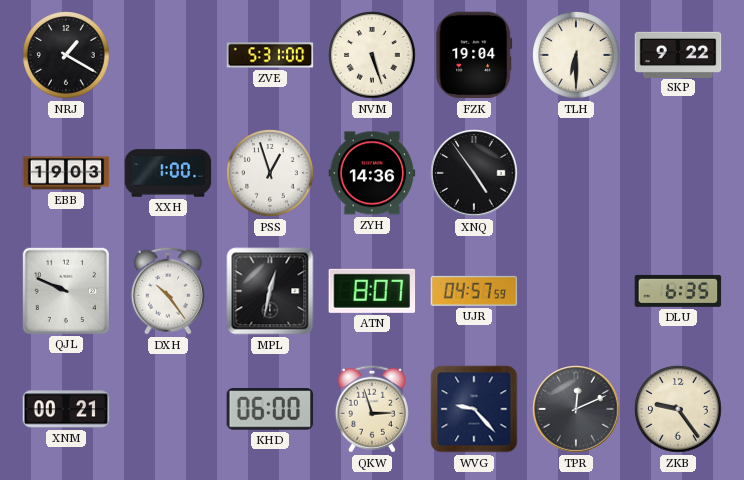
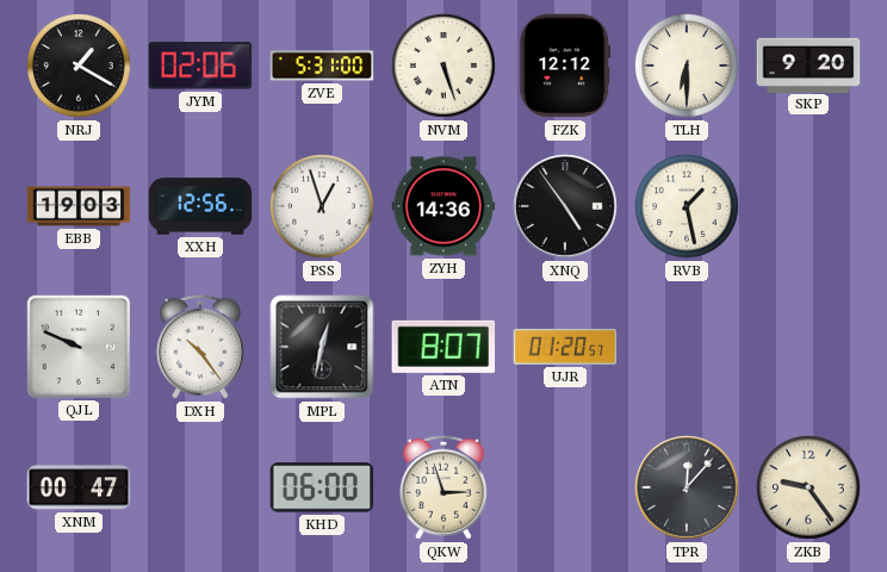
JYM: none -> 02:06 (200, 66)
FZK: 19:04 -> 12:12 (565, 66)
SKP: 9:22 -> 9:20 (808, 64)
XXH: 1:00 -> 12:56 (200, 206)
RVB: none -> 1:28 (687, 206)
UJR: 04:57 -> 01:20 (565, 347)
DLU: 6:35 -> none (678, 291)
XNM: 00:21 -> 00:47 (79, 487)
WVG: 9:23 -> none (474, 409)
TPR: 12:11 -> 12:07 (687, 487)
